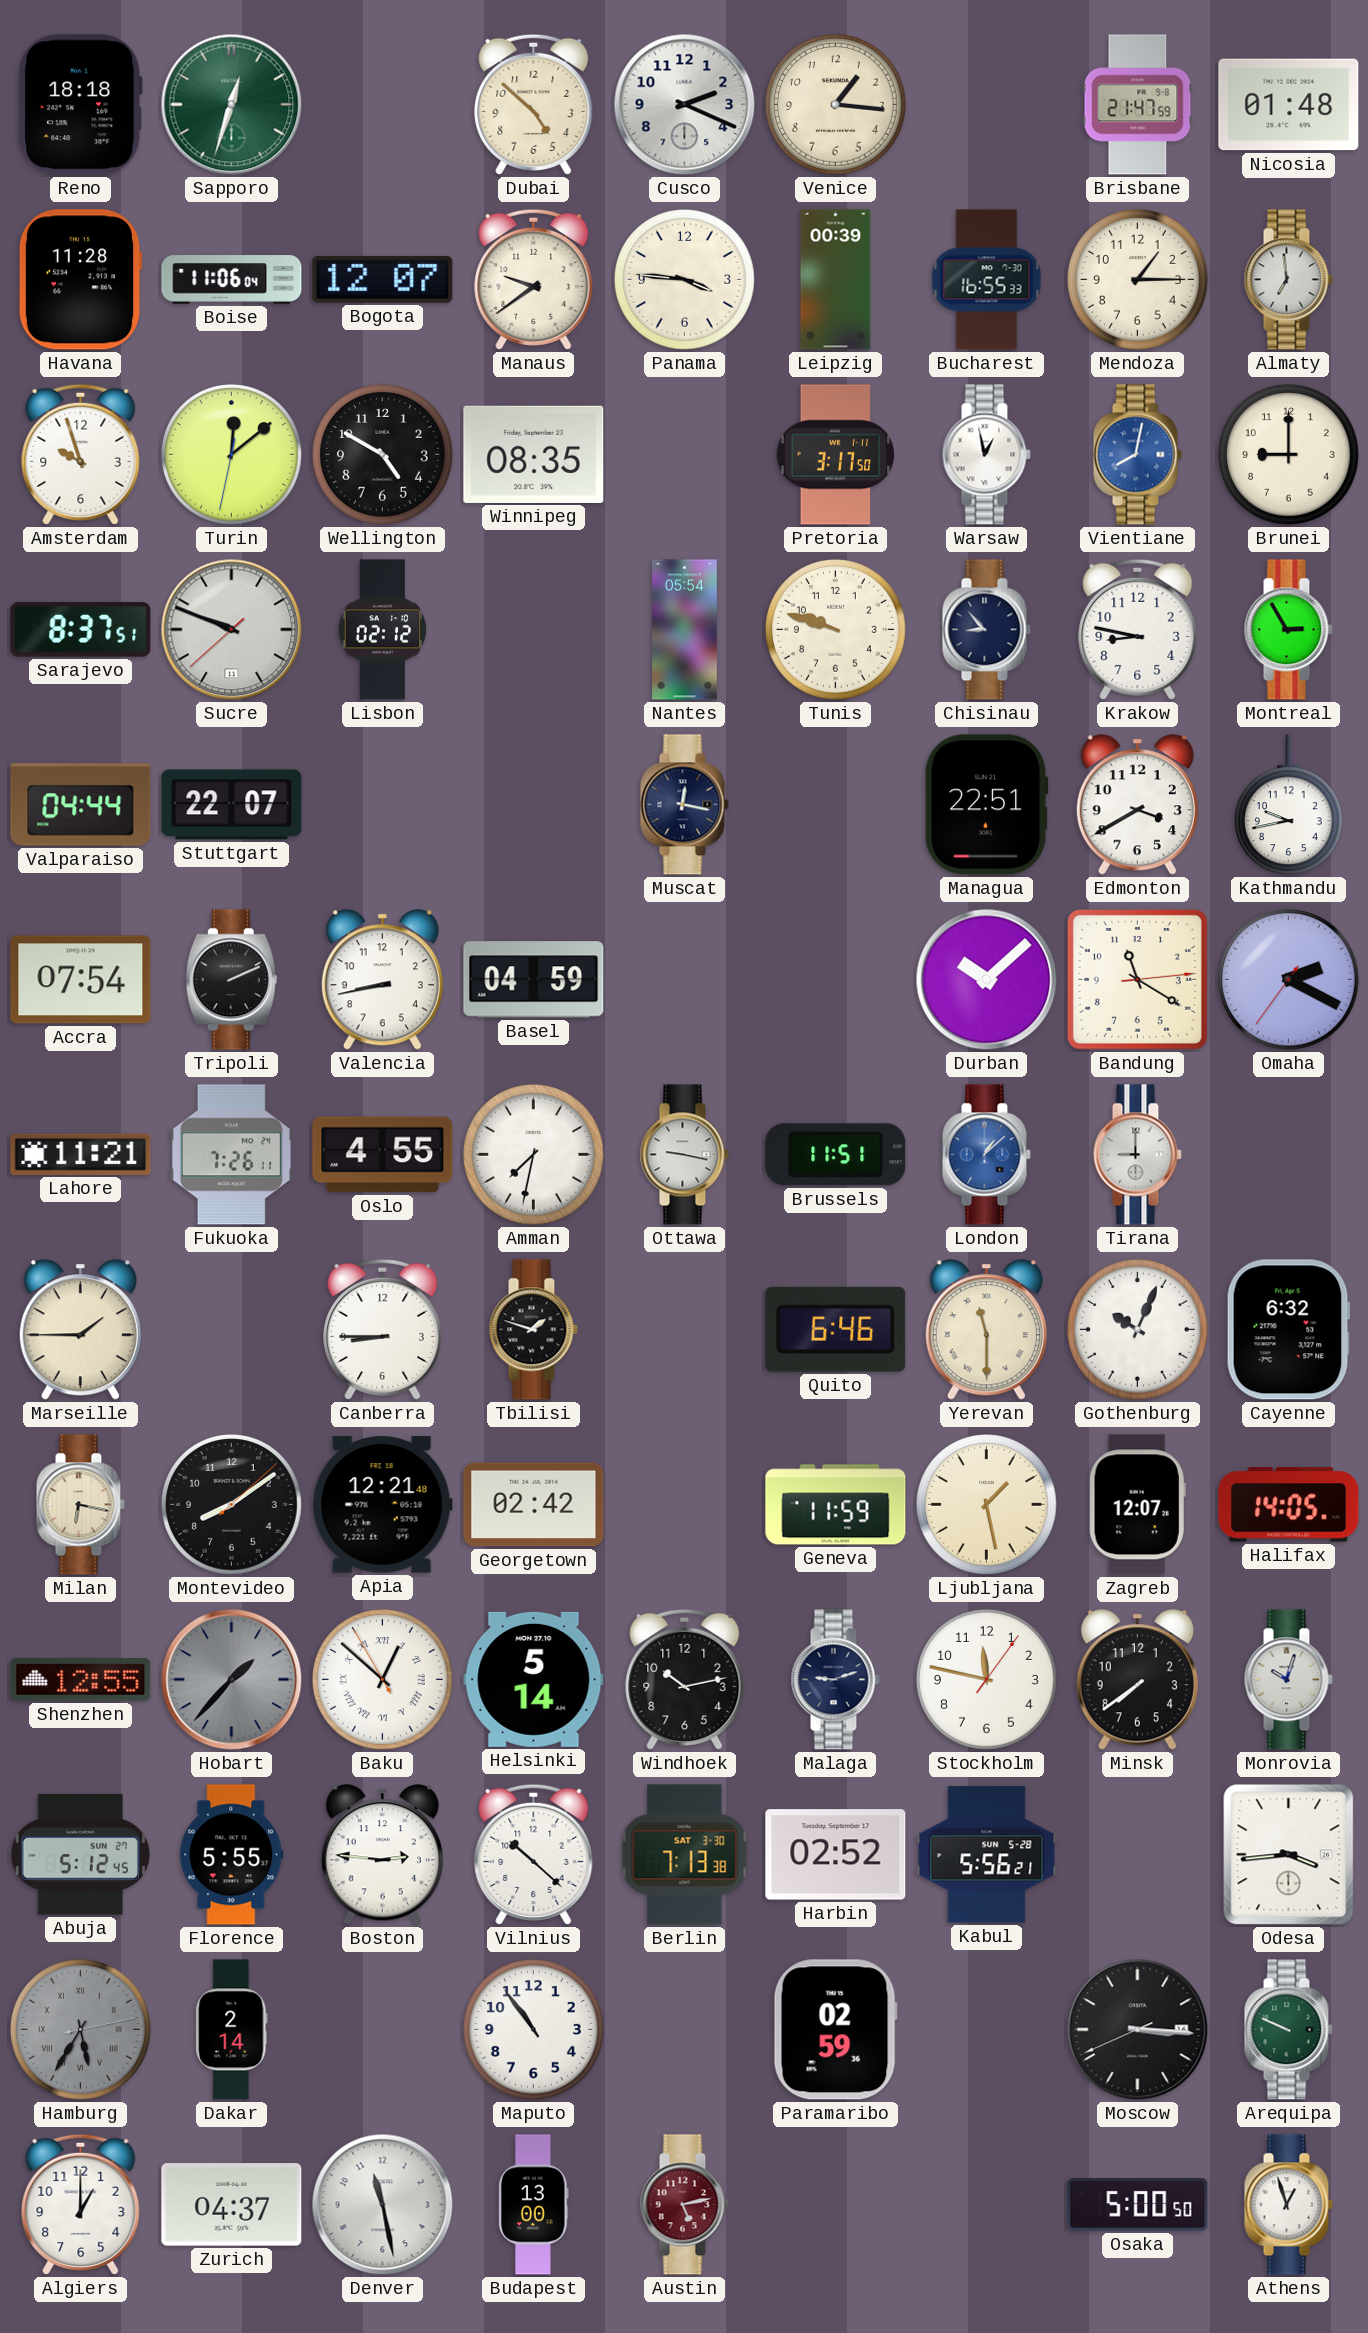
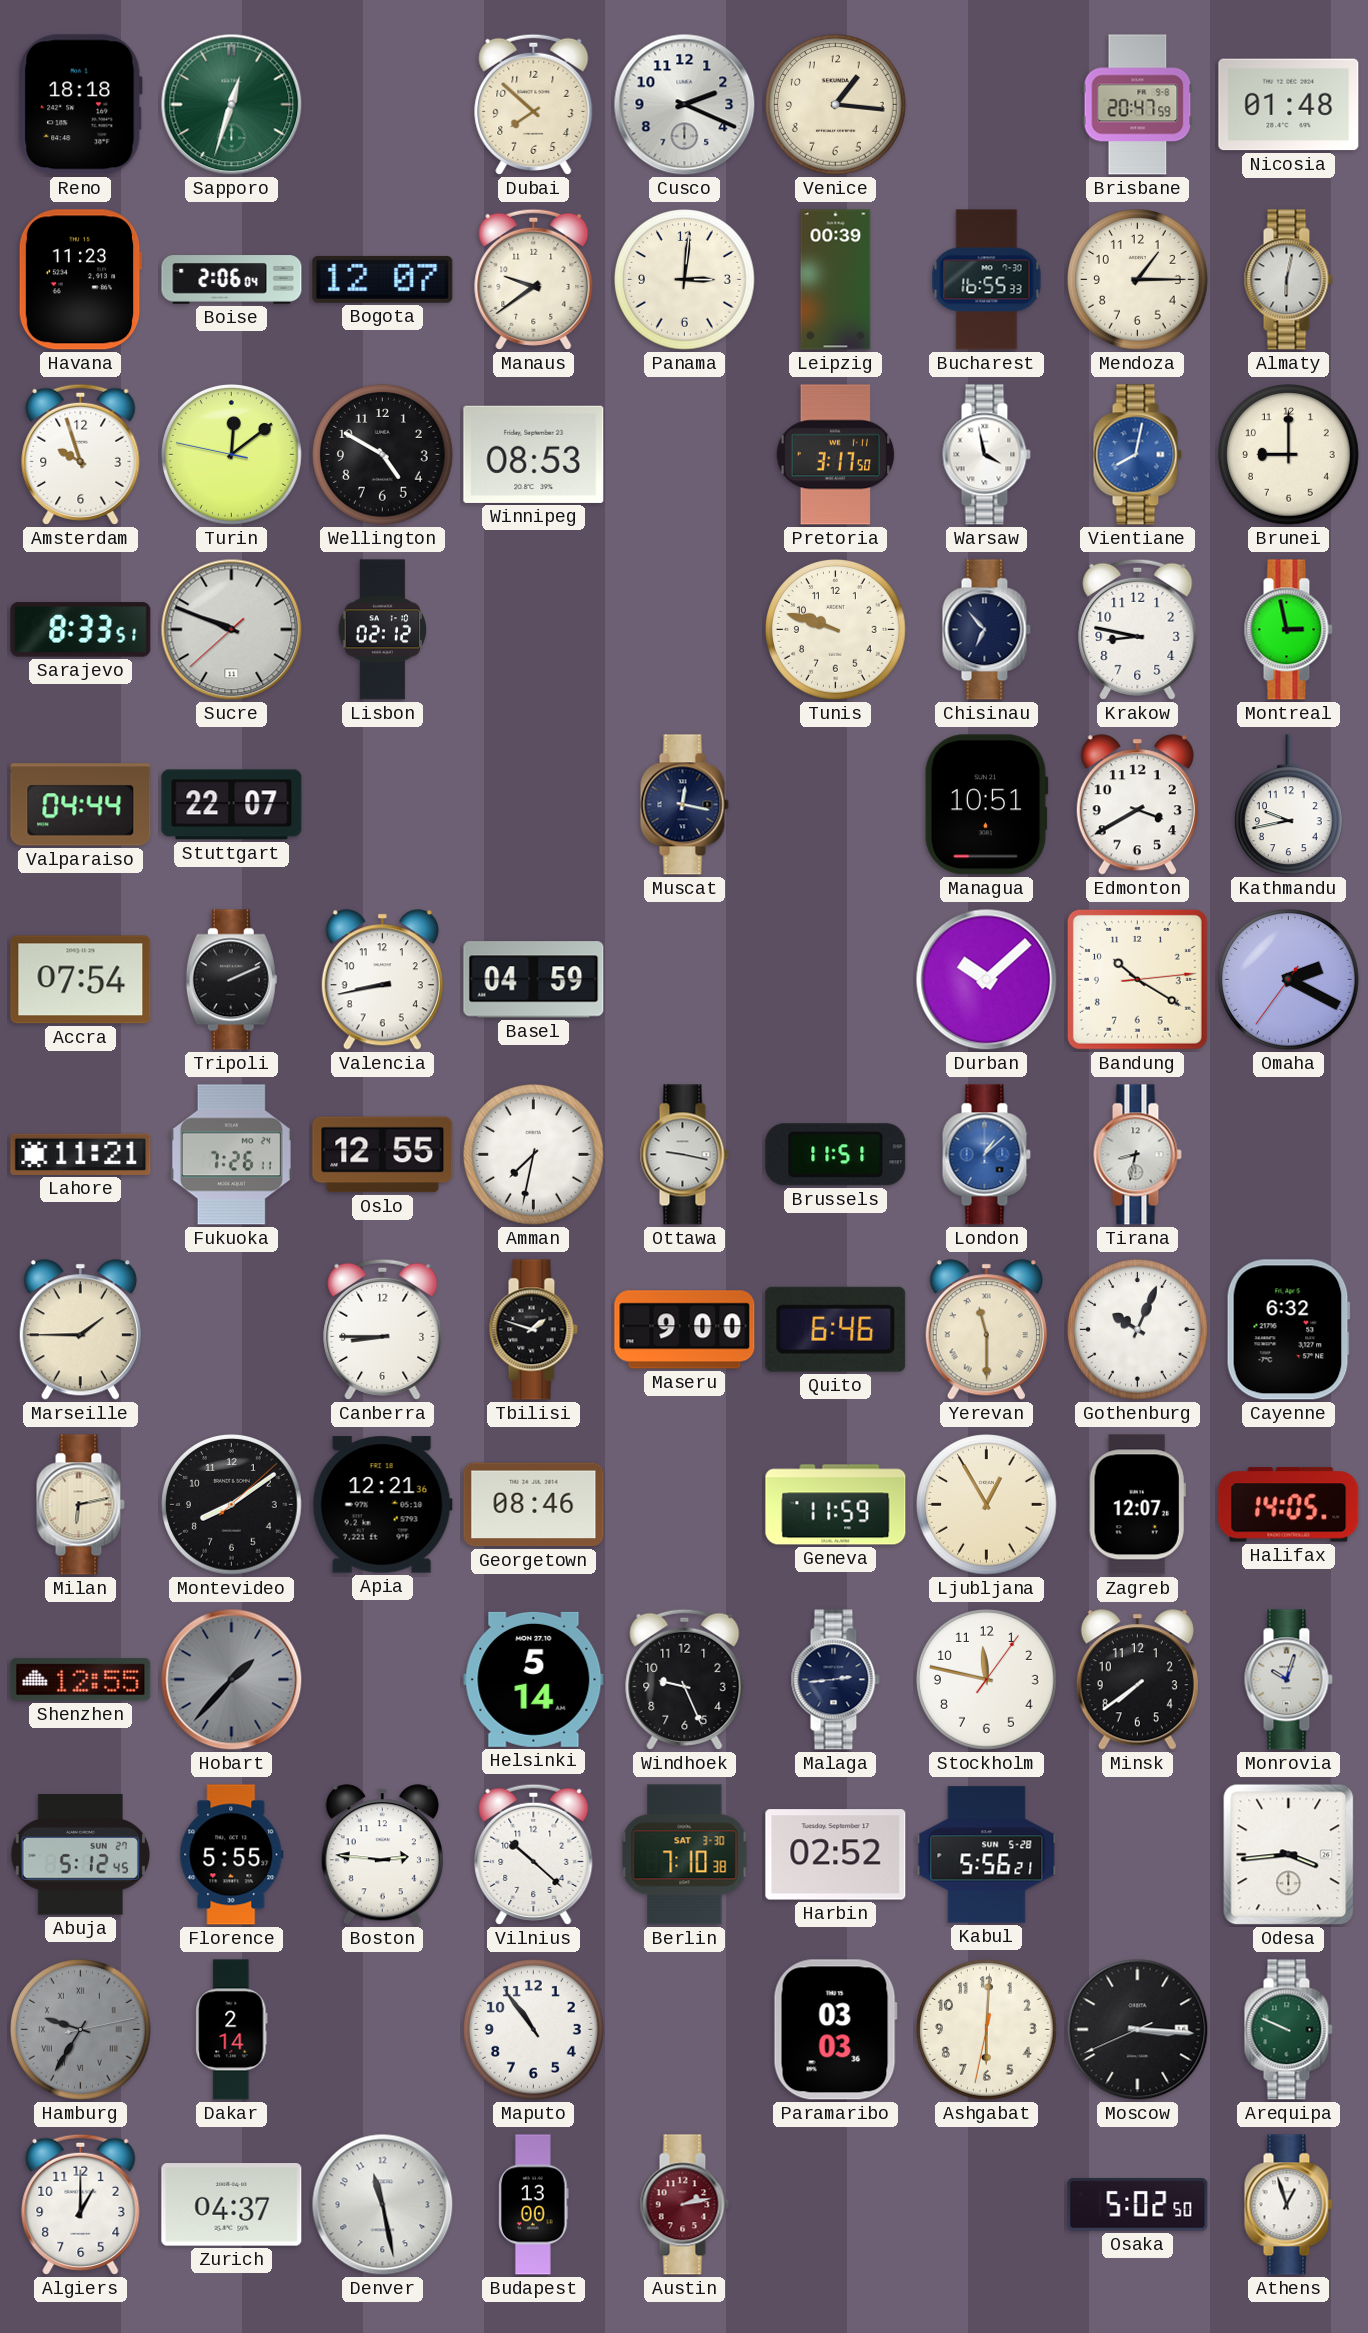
Dubai: 4:52 -> 7:52 (534, 104)
Brisbane: 21:47 -> 20:47 (1138, 105)
Havana: 11:28 -> 11:23 (80, 280)
Boise: 11:06 -> 2:06 (232, 280)
Panama: 3:46 -> 3:01 (685, 280)
Almaty: 6:59 -> 6:02 (1288, 280)
Turin: 12:08:32 -> 12:08:47 (232, 455)
Winnipeg: 08:35 -> 08:53 (534, 454)
Warsaw: 12:58 -> 3:58 (986, 455)
Sarajevo: 8:37 -> 8:33 (81, 630)
Nantes: 05:54 -> none (685, 630)
Chisinau: 8:53 -> 6:53 (986, 630)
Montreal: 2:55 -> 2:58 (1288, 630)
Managua: 22:51 -> 10:51 (986, 805)
Bandung: 11:20 -> 10:20 (1137, 979)
Oslo: 4:55 -> 12:55 (383, 1155)
Tirana: 9:00 -> 8:32 (1137, 1155)
Maseru: none -> 9:00 (685, 1330)
Milan: 6:17 -> 6:13 (80, 1505)
Apia: 12:21:48 -> 12:21:36 (382, 1505)
Georgetown: 02:42 -> 08:46 (534, 1505)
Ljubljana: 1:28 -> 12:55 (987, 1505)
Baku: 12:51 -> none (383, 1680)
Windhoek: 10:13 -> 9:26 (685, 1679)
Malaga: 9:12 -> 2:44 (835, 1680)
Berlin: 7:13 -> 7:10 (685, 1855)
Hamburg: 5:35 -> 9:35 (81, 2030)
Paramaribo: 02:59 -> 03:03 (835, 2030)
Ashgabat: none -> 6:00 (987, 2030)
Austin: 5:13 -> 2:13 (684, 2205)
Osaka: 5:00 -> 5:02 (1138, 2205)
